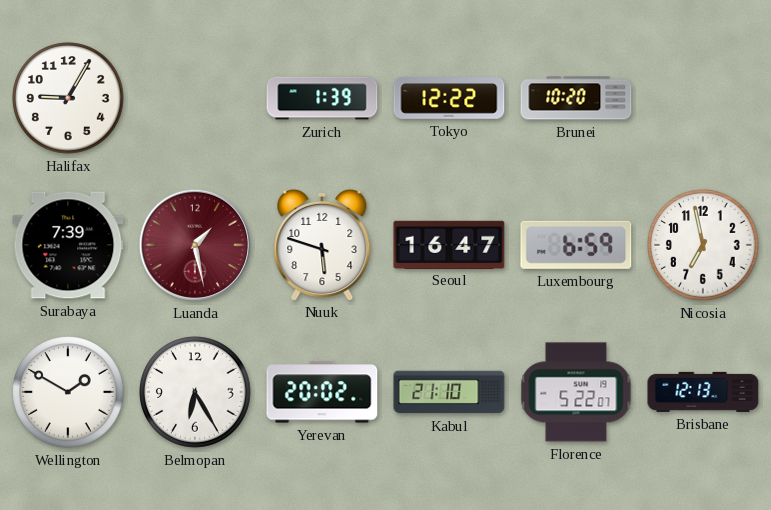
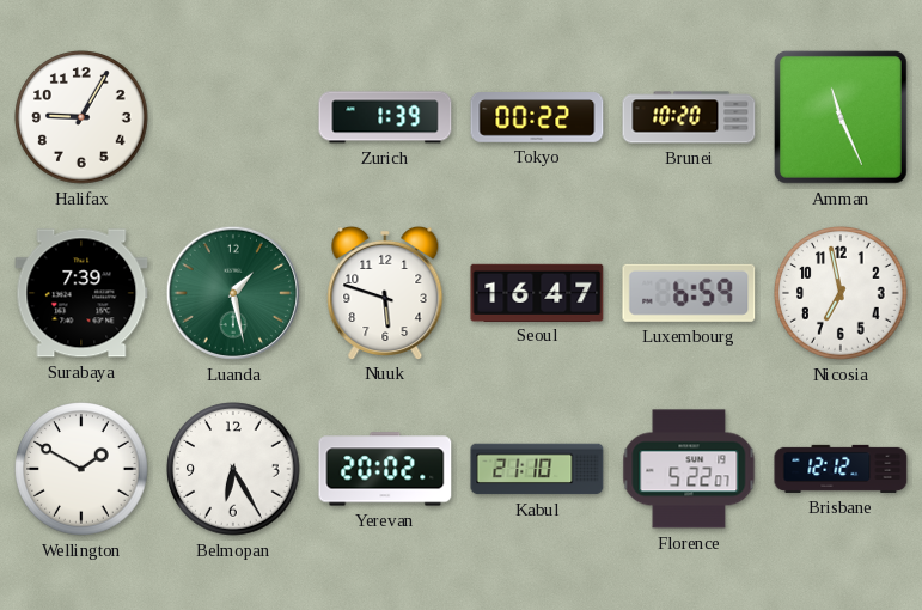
Tokyo: 12:22 -> 00:22 (537, 117)
Amman: none -> 11:26 (841, 117)
Luanda dial: burgundy -> green (233, 293)
Brisbane: 12:13 -> 12:12 (841, 469)
